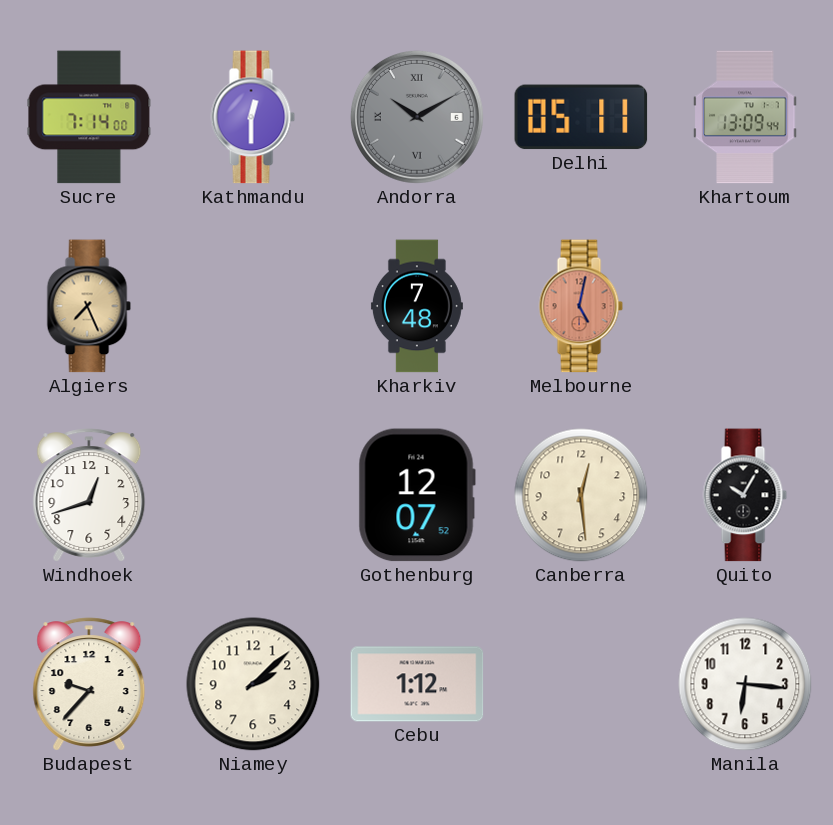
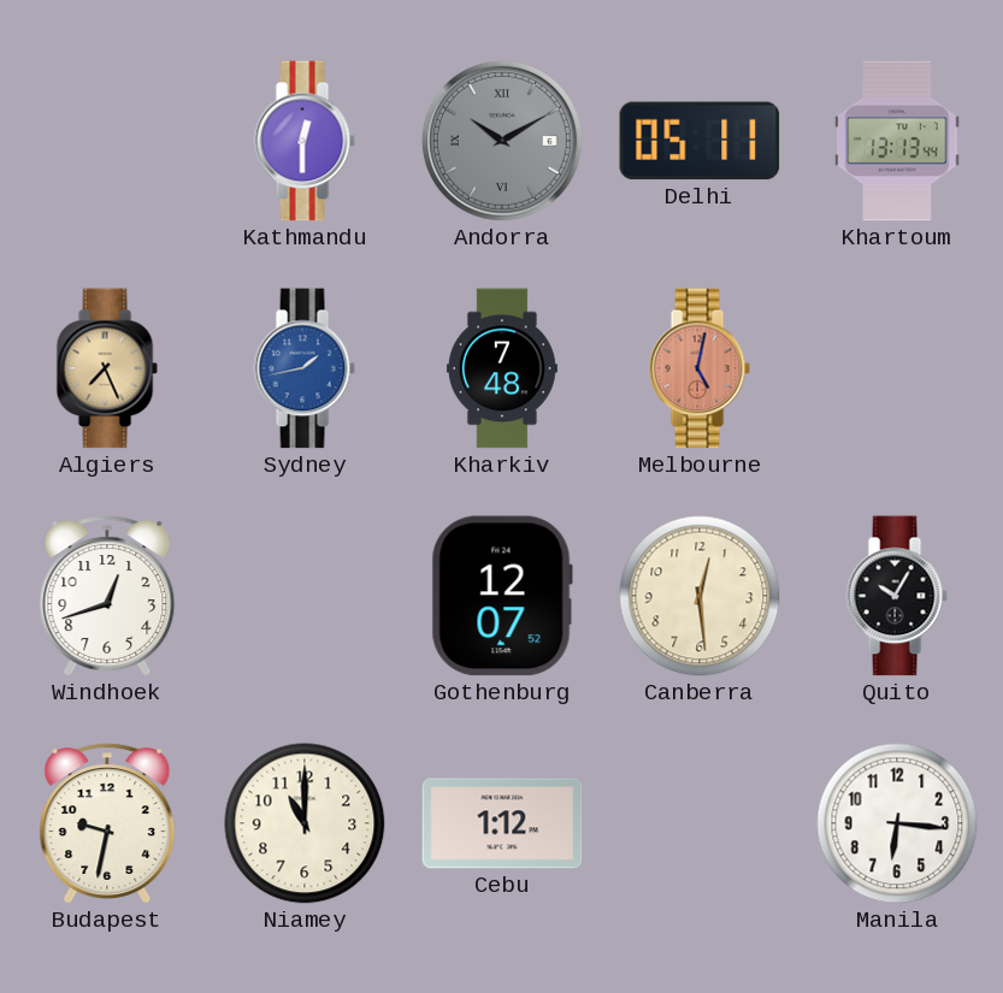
Sucre: 7:14 -> none (89, 117)
Khartoum: 13:09 -> 13:13 (897, 141)
Sydney: none -> 1:43 (305, 368)
Budapest: 9:37 -> 9:32 (107, 823)
Niamey: 2:08 -> 11:00 (305, 823)
